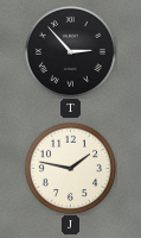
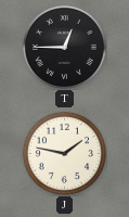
T: 2:53 -> 12:45 (64, 47)
